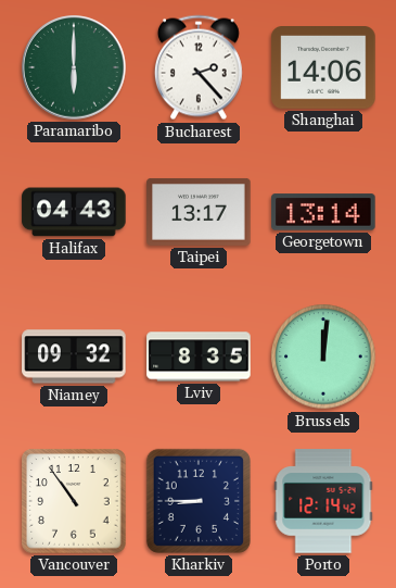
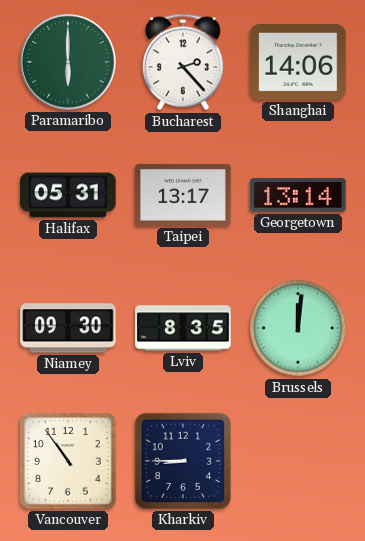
Halifax: 04:43 -> 05:31 (68, 195)
Niamey: 09:32 -> 09:30 (68, 328)
Porto: 12:14 -> none (323, 501)
